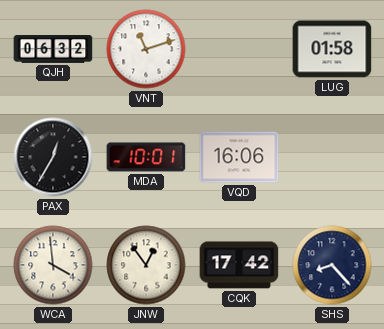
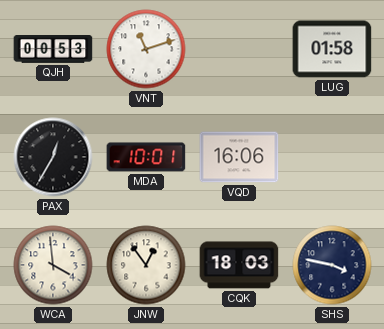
QJH: 06:32 -> 00:53 (53, 50)
CQK: 17:42 -> 18:03 (239, 265)
SHS: 8:23 -> 3:47 (332, 265)
